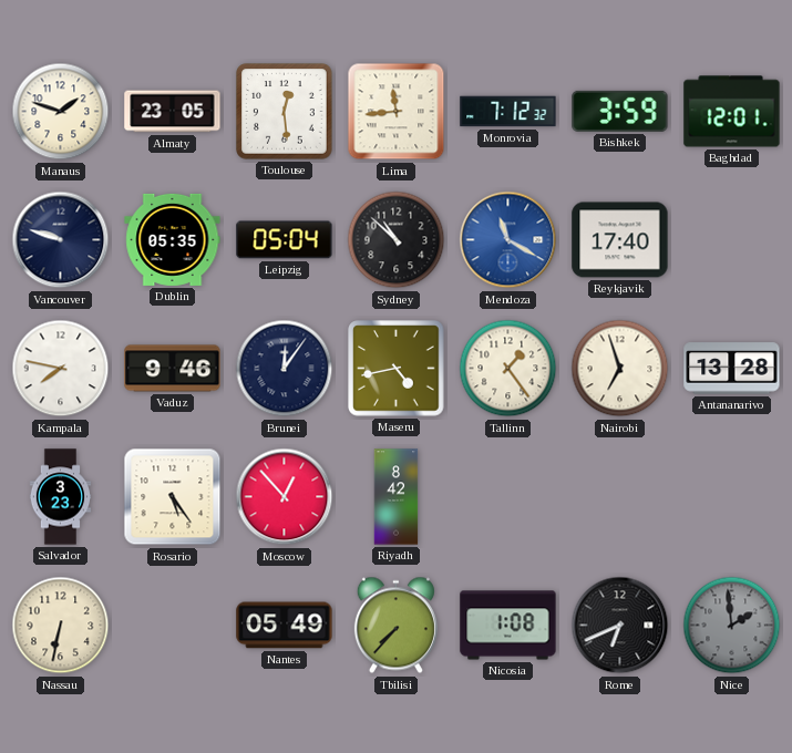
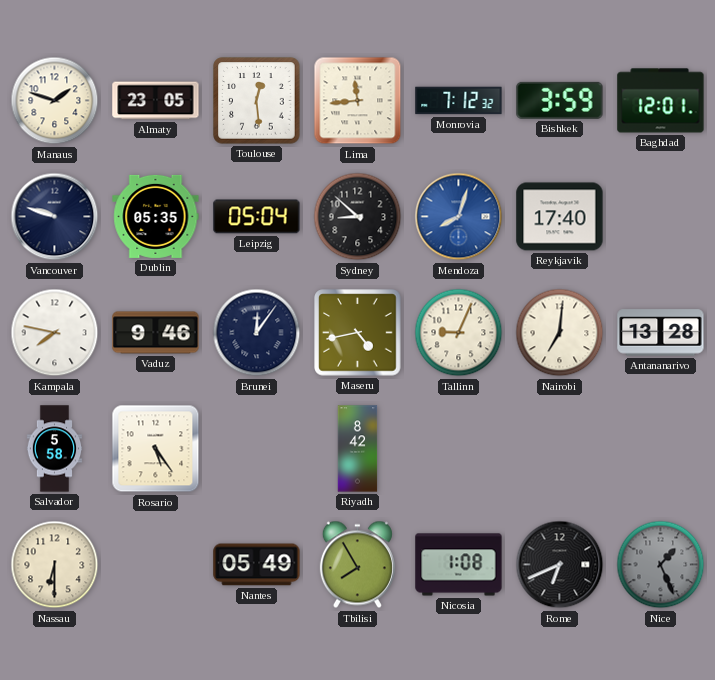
Sydney: 10:52 -> 8:52 (358, 217)
Mendoza: 11:20 -> 8:03 (459, 217)
Tallinn: 1:24 -> 9:04 (459, 333)
Nairobi: 6:57 -> 7:01 (560, 333)
Salvador: 3:23 -> 5:58 (55, 449)
Moscow: 12:53 -> none (285, 497)
Nassau: 6:32 -> 6:30 (55, 565)
Tbilisi: 7:37 -> 7:55 (357, 565)
Nice: 1:59 -> 1:26 (661, 565)
